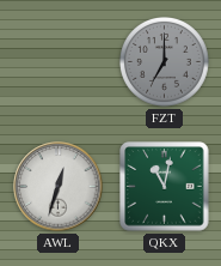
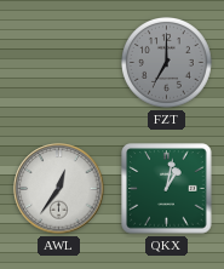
AWL: 12:33 -> 12:36 (59, 189)
QKX: 11:02 -> 1:02 (167, 189)
